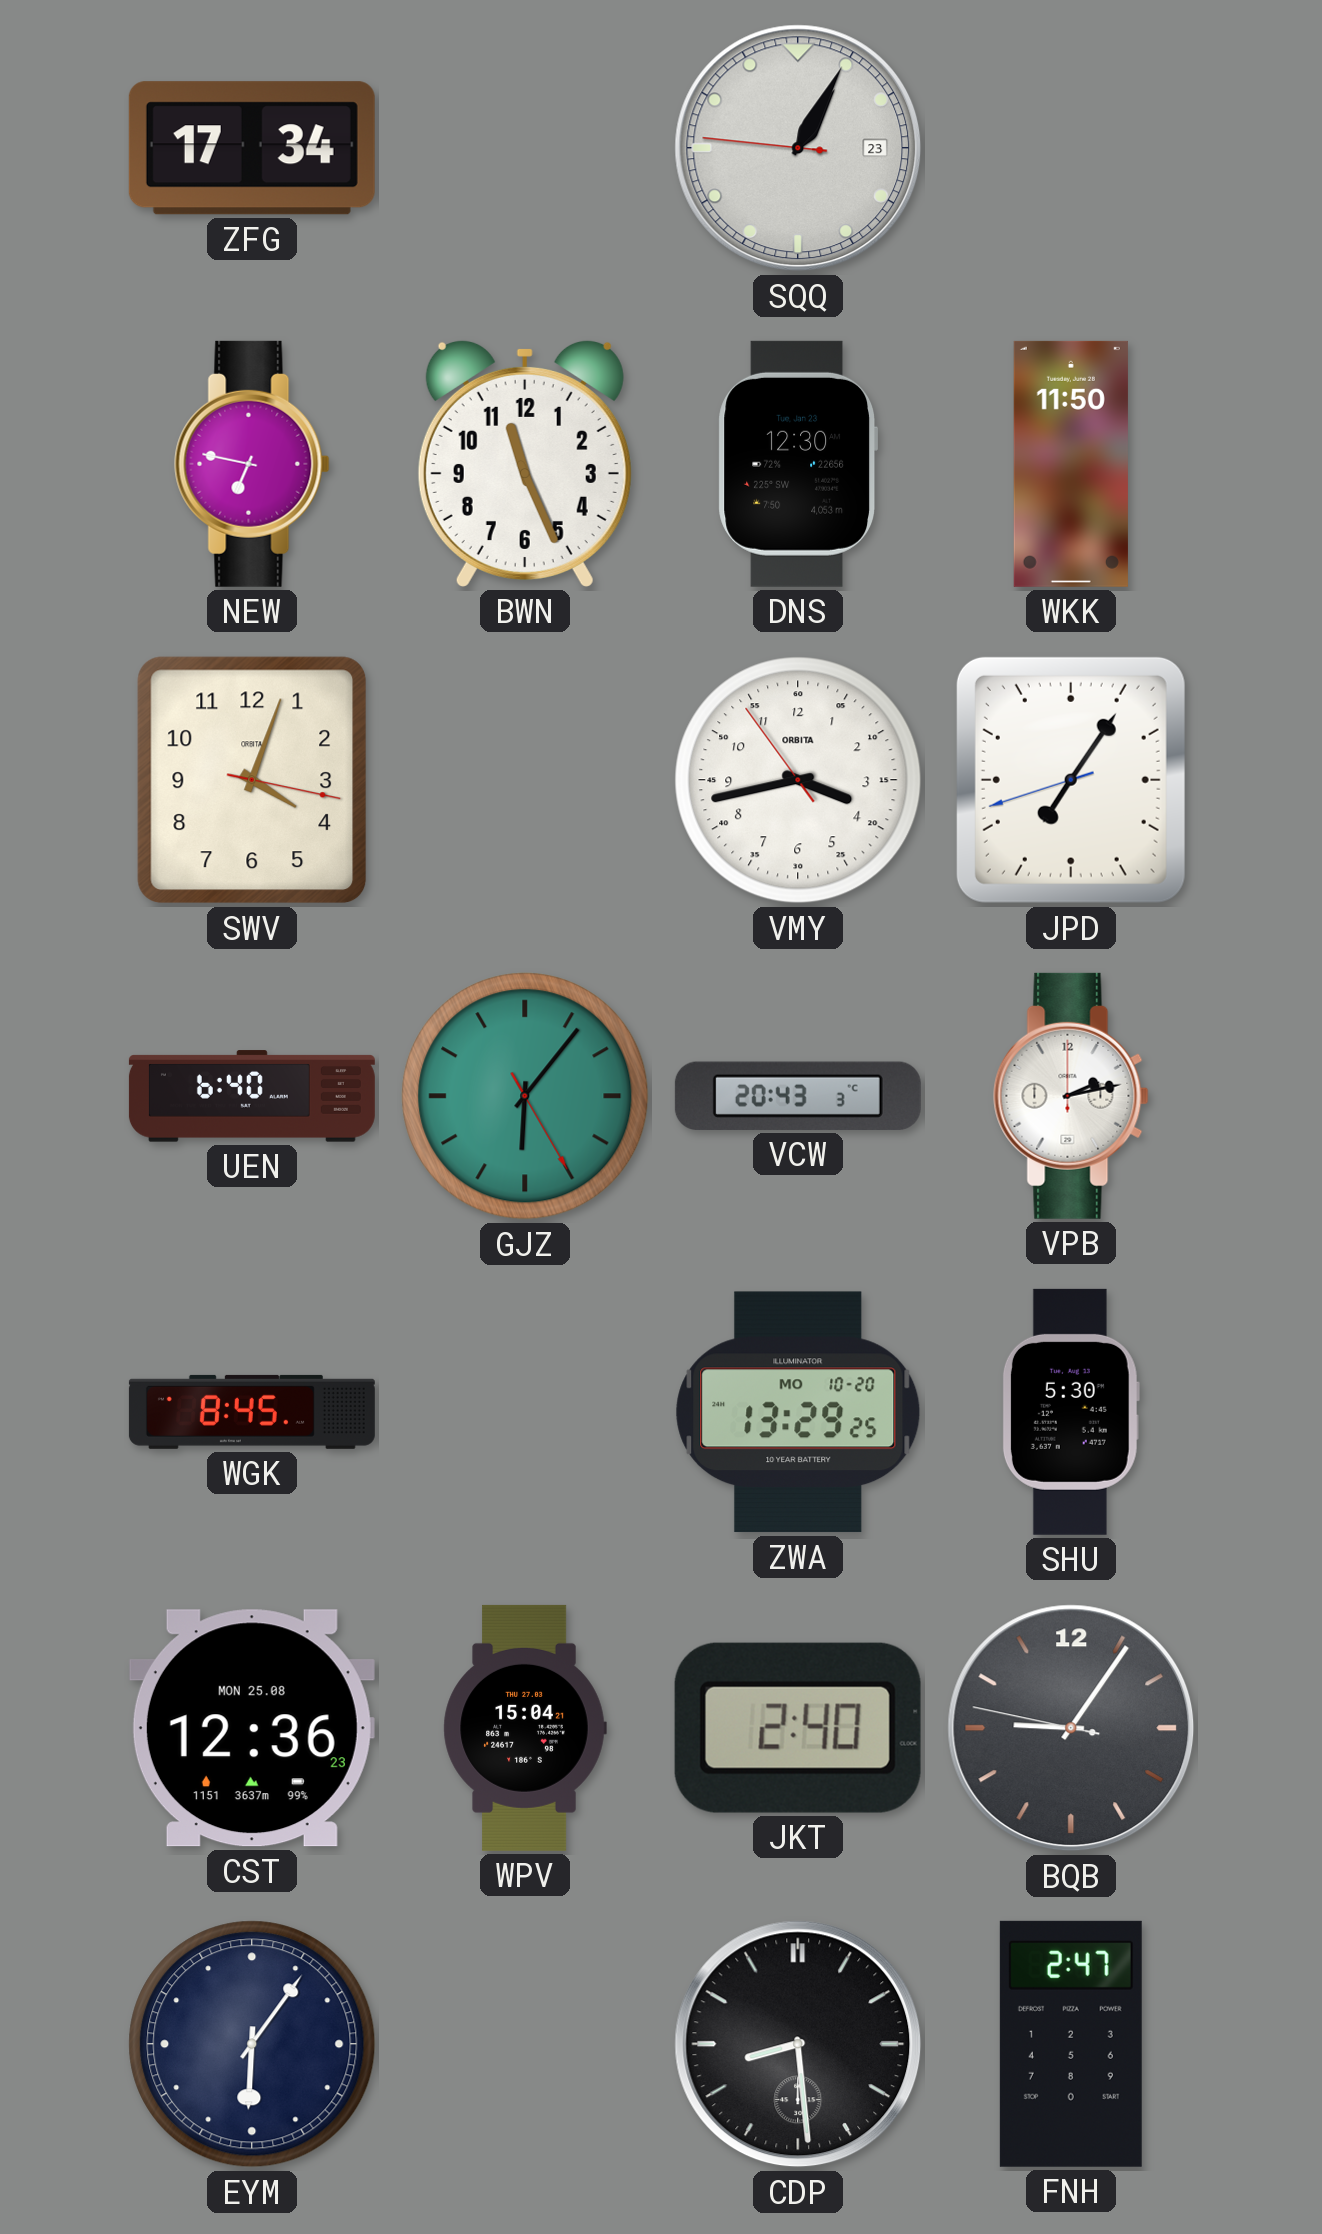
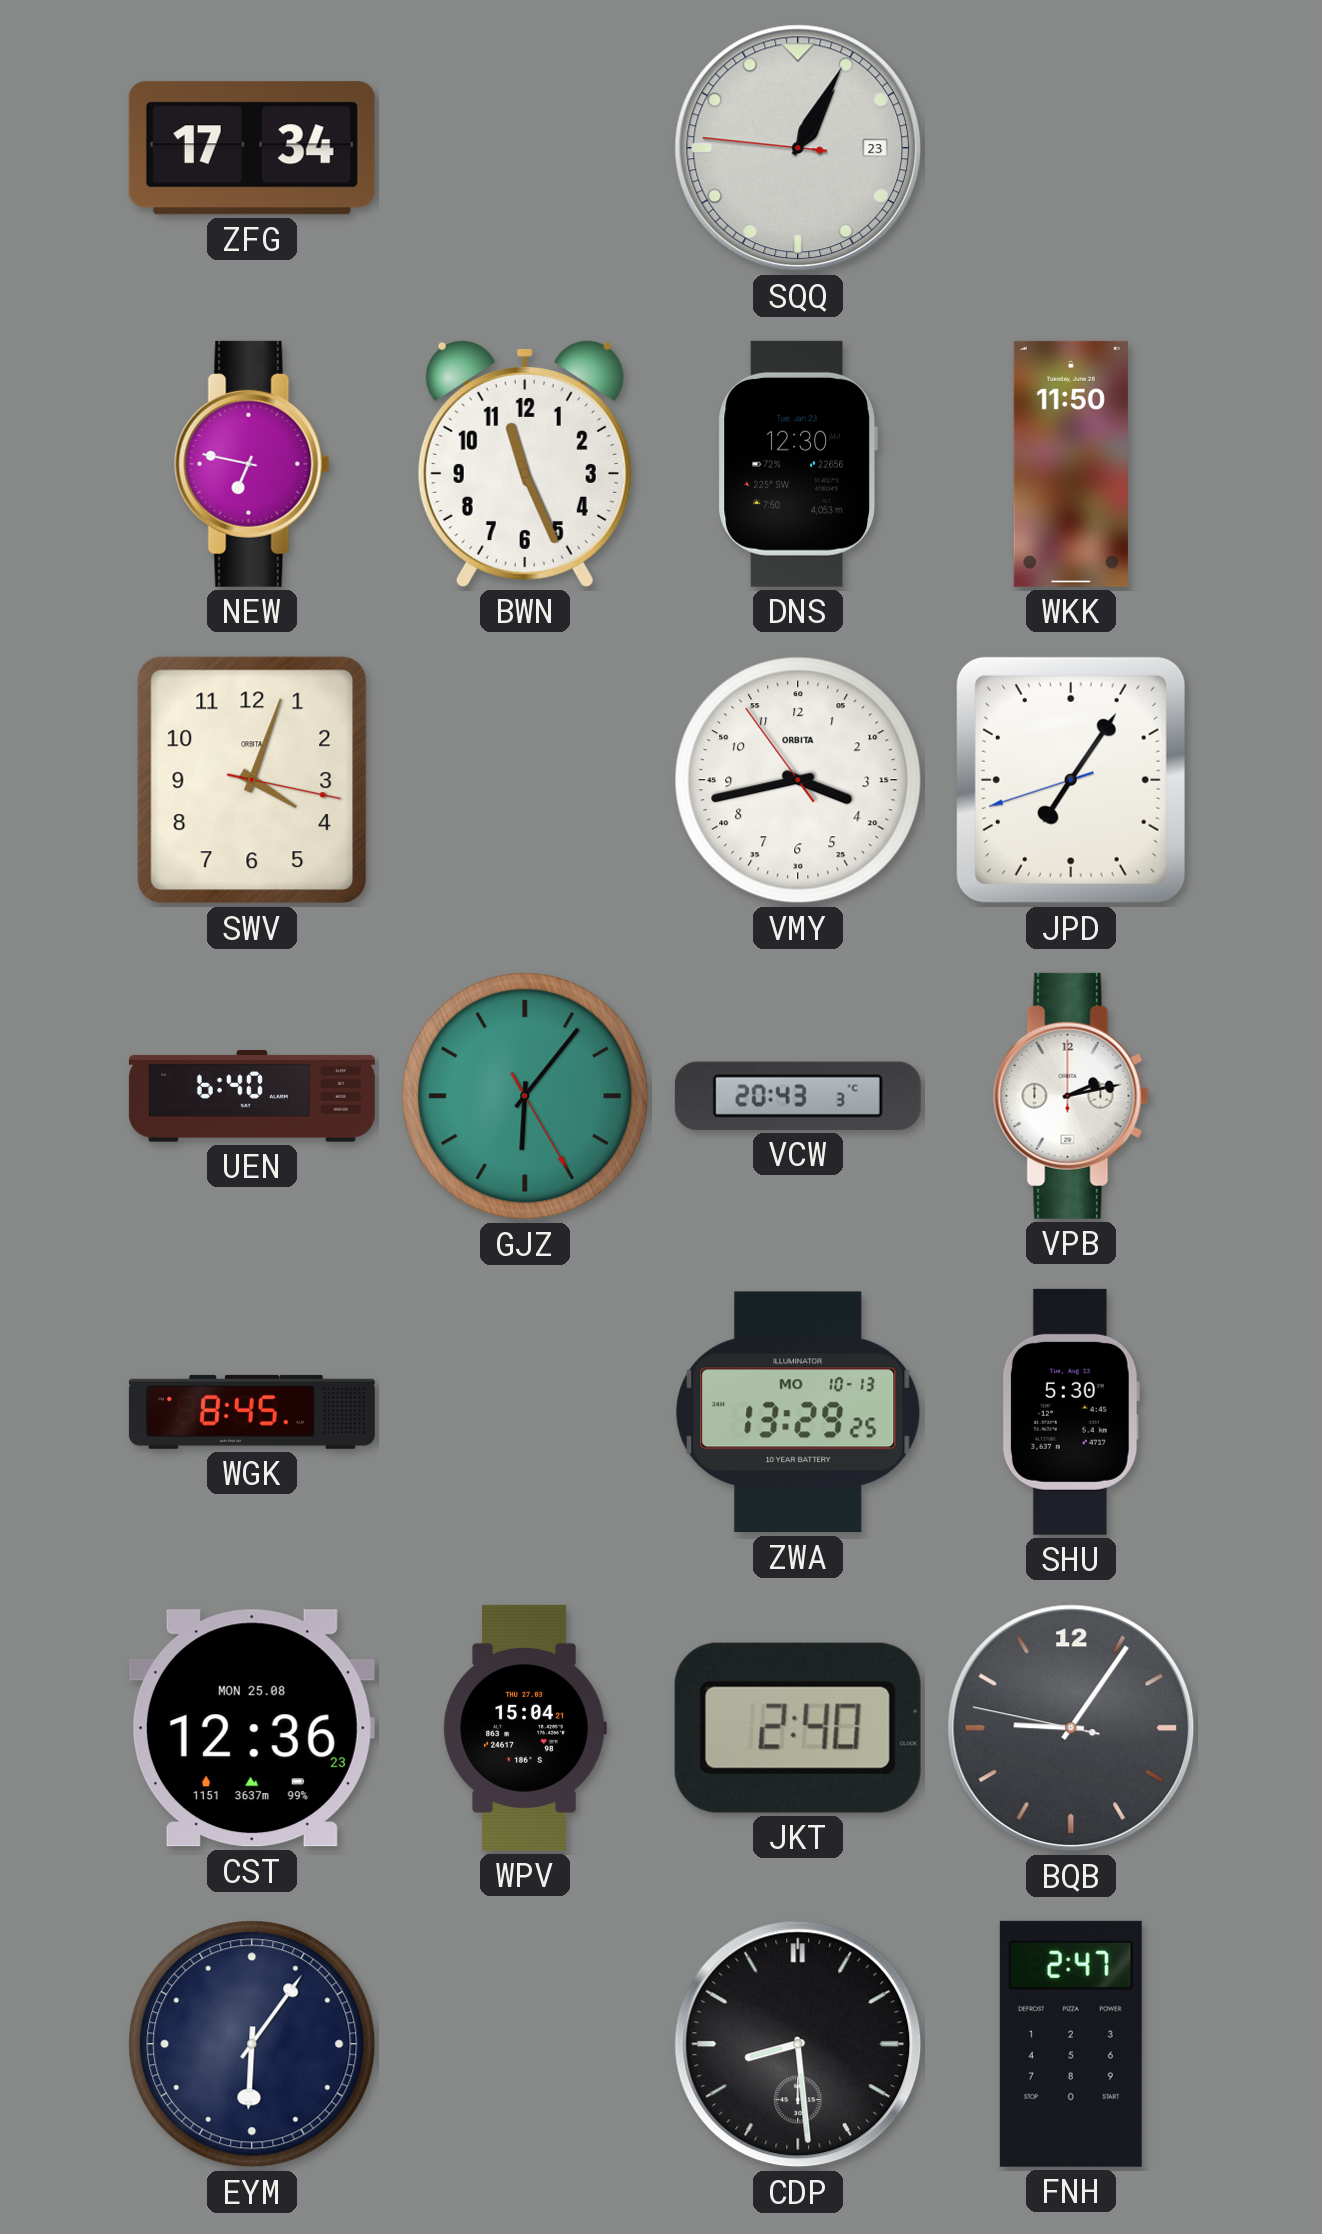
ZWA date: MO 10-20 -> MO 10-13 (798, 1412)
